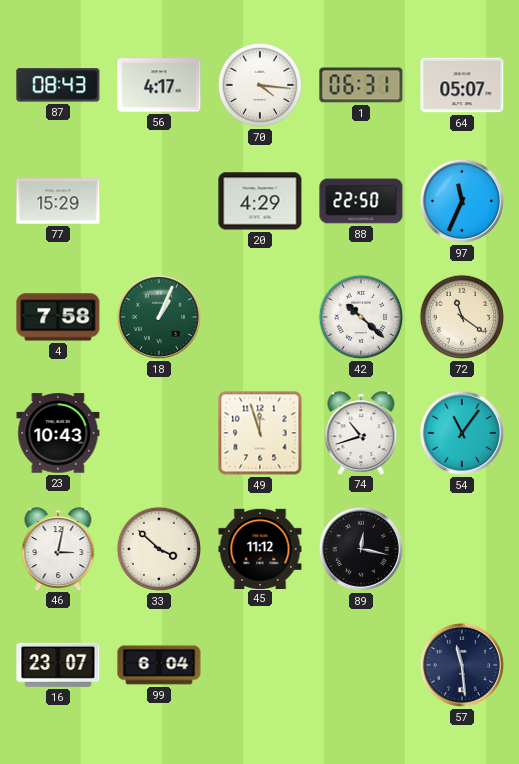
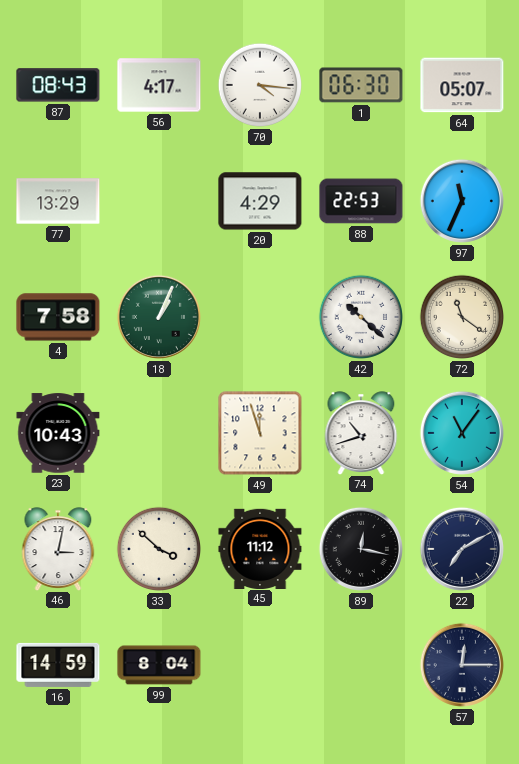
1: 06:31 -> 06:30 (361, 85)
77: 15:29 -> 13:29 (58, 201)
88: 22:50 -> 22:53 (361, 201)
22: none -> 7:10 (462, 549)
16: 23:07 -> 14:59 (58, 665)
99: 6:04 -> 8:04 (159, 665)
57: 11:29 -> 12:15 (462, 665)
